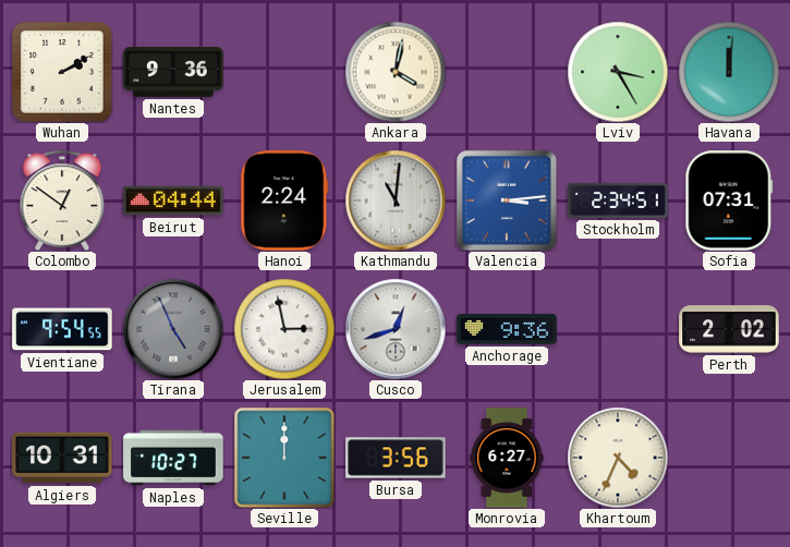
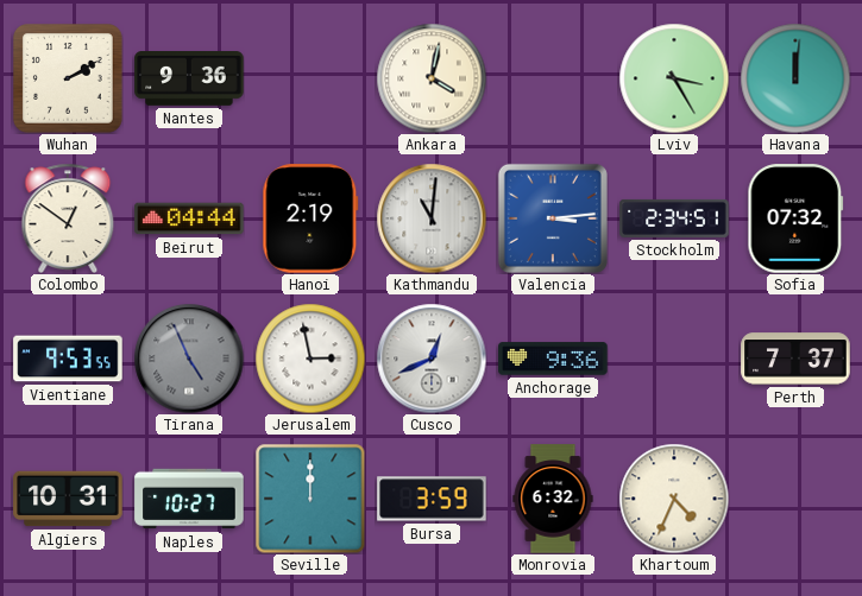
Hanoi: 2:24 -> 2:19 (310, 218)
Sofia: 07:31 -> 07:32 (795, 218)
Vientiane: 9:54 -> 9:53 (68, 359)
Cusco: 12:42 -> 12:41 (432, 359)
Perth: 2:02 -> 7:37 (795, 359)
Bursa: 3:56 -> 3:59 (432, 499)
Monrovia: 6:27 -> 6:32 (553, 499)
